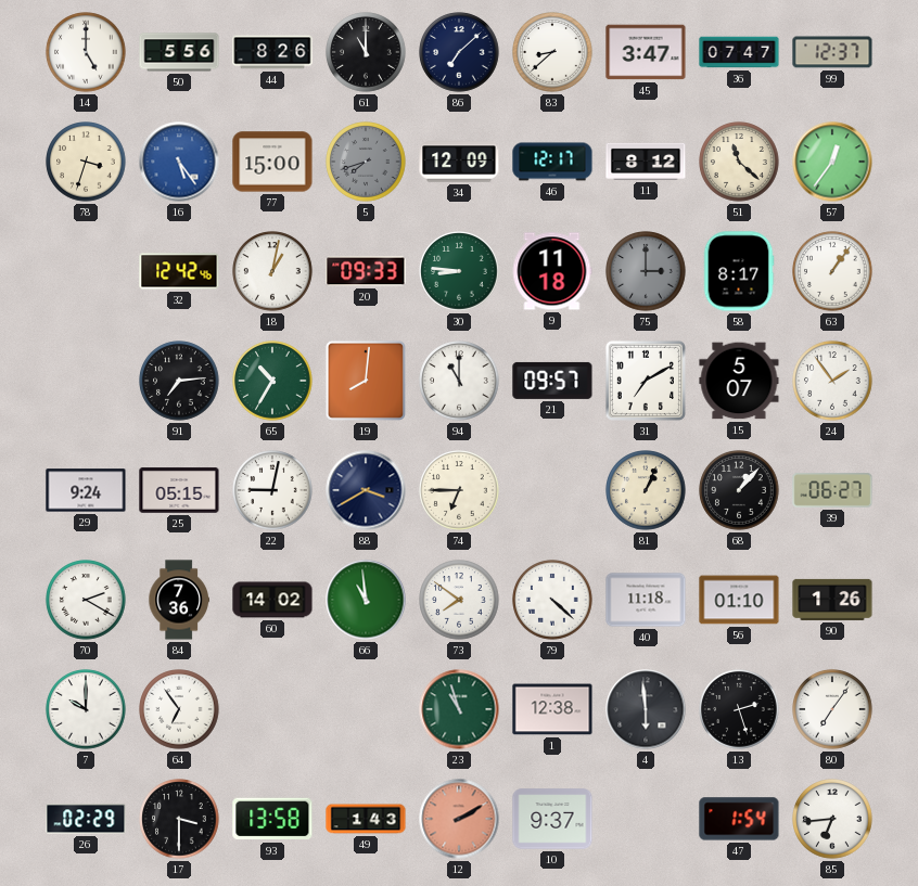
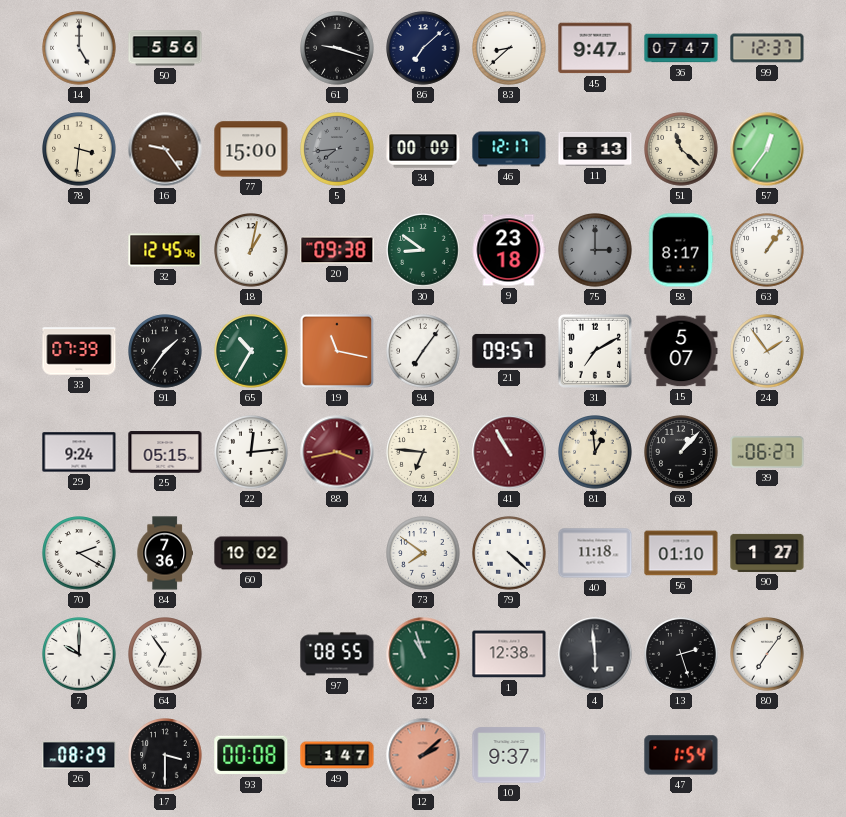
44: 8:26 -> none (272, 52)
61: 11:00 -> 9:18 (337, 48)
45: 3:47 -> 9:47 (595, 48)
78: 3:33 -> 3:31 (79, 149)
16: 5:24 -> 9:24 (165, 149)
16 dial: blue -> brown (165, 149)
5: 7:42 -> 7:44 (337, 149)
34: 12:09 -> 00:09 (423, 149)
11: 8:12 -> 8:13 (595, 149)
32: 12:42 -> 12:45 (165, 250)
20: 09:33 -> 09:38 (337, 250)
30: 8:46 -> 8:51 (423, 250)
9: 11:18 -> 23:18 (509, 250)
33: none -> 07:39 (79, 351)
91: 7:14 -> 1:36 (165, 351)
19: 8:01 -> 11:17 (337, 351)
94: 11:00 -> 7:06 (423, 351)
22: 9:02 -> 12:14 (251, 452)
88: 3:40 -> 3:43 (337, 452)
88 dial: navy -> burgundy (337, 452)
74: 6:45 -> 6:46 (423, 452)
41: none -> 10:55 (509, 452)
81: 1:04 -> 12:59 (595, 452)
60: 14:02 -> 10:02 (251, 553)
66: 10:59 -> none (366, 600)
90: 1:26 -> 1:27 (767, 553)
97: none -> 08:55 (337, 654)
26: 02:29 -> 08:29 (79, 755)
93: 13:58 -> 00:08 (251, 755)
49: 1:43 -> 1:47 (337, 755)
12: 2:10 -> 2:08 (423, 755)
85: 6:44 -> none (832, 819)
